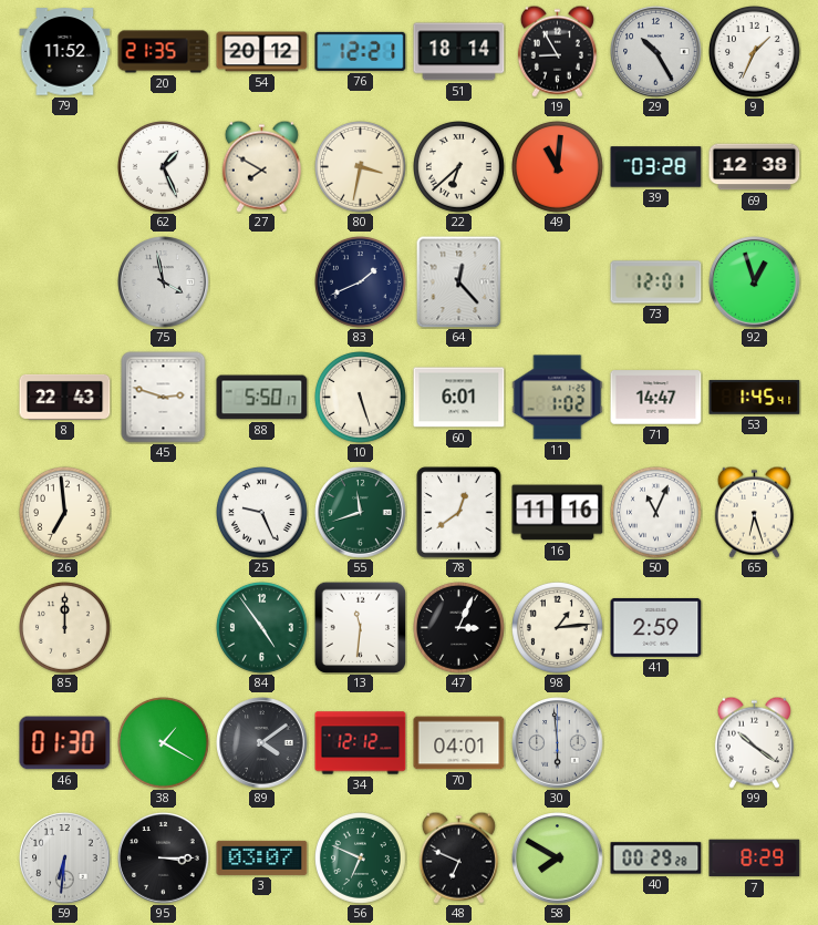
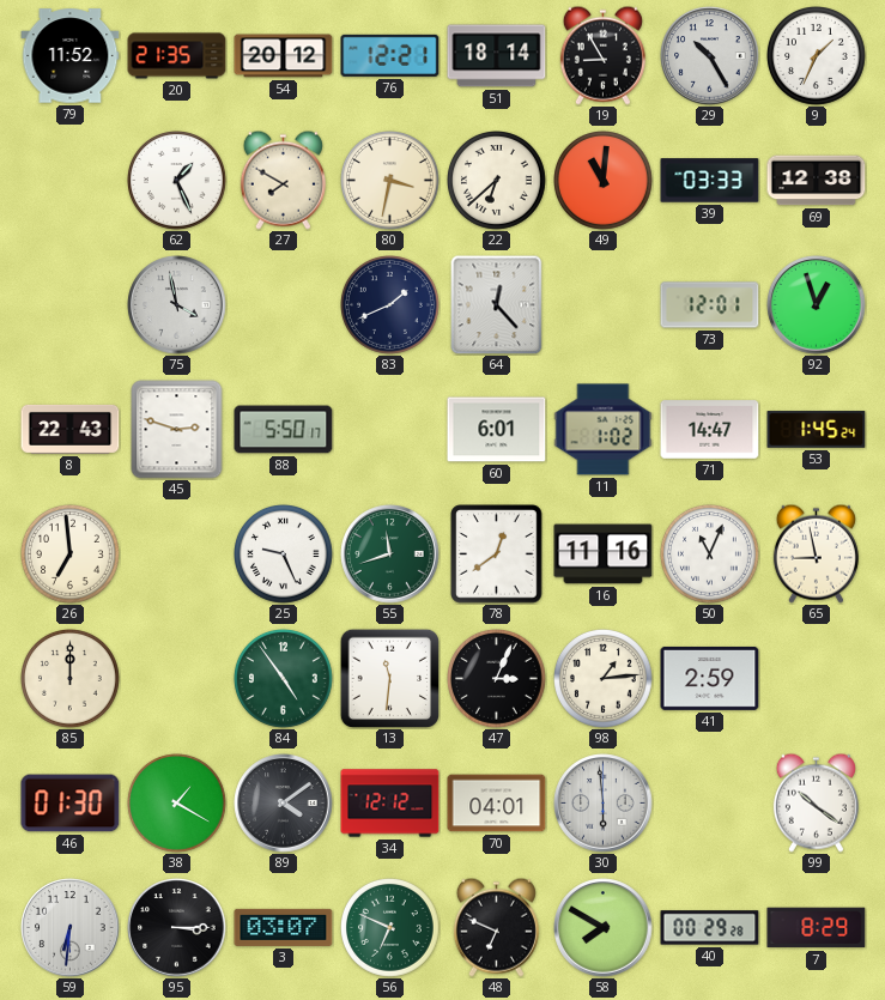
39: 03:28 -> 03:33 (710, 181)
10: 5:27 -> none (361, 398)
53: 1:45:41 -> 1:45:24 (817, 430)
65: 6:27 -> 8:58 (816, 553)
